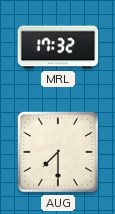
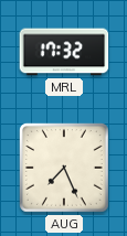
AUG: 7:30 -> 7:26 (64, 168)
